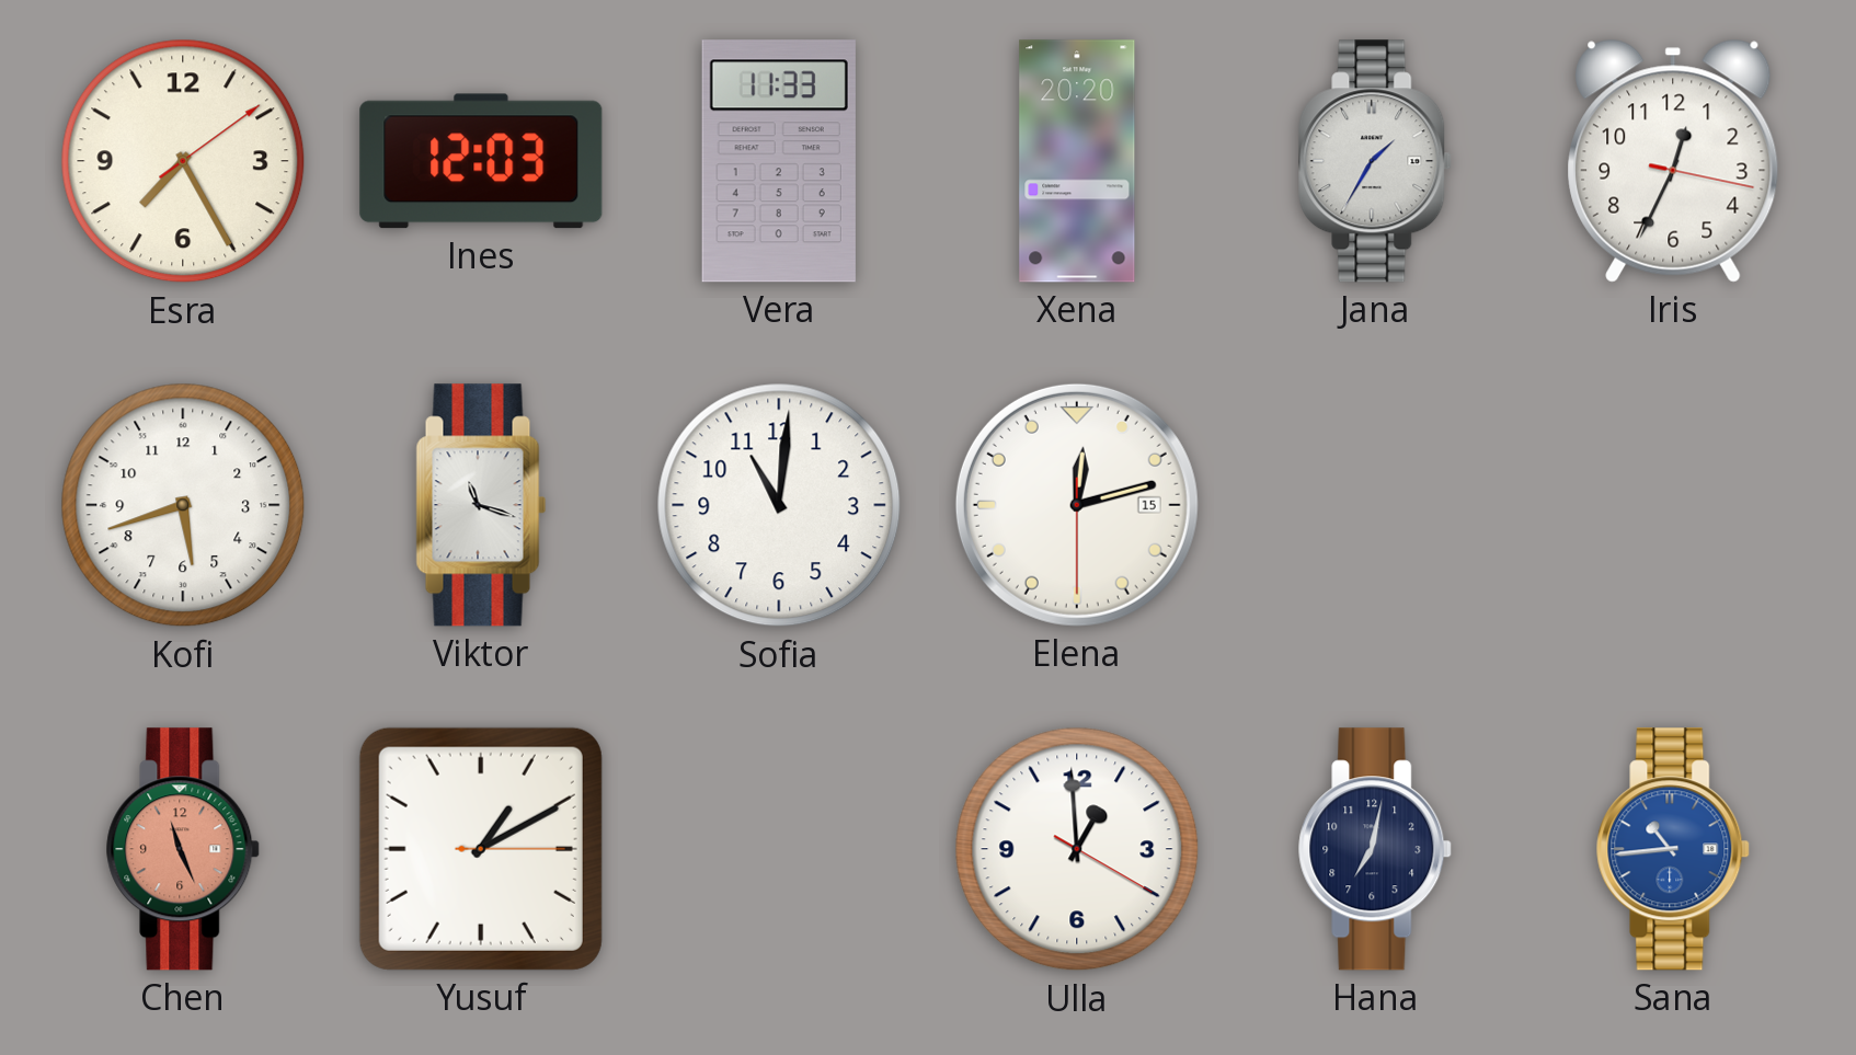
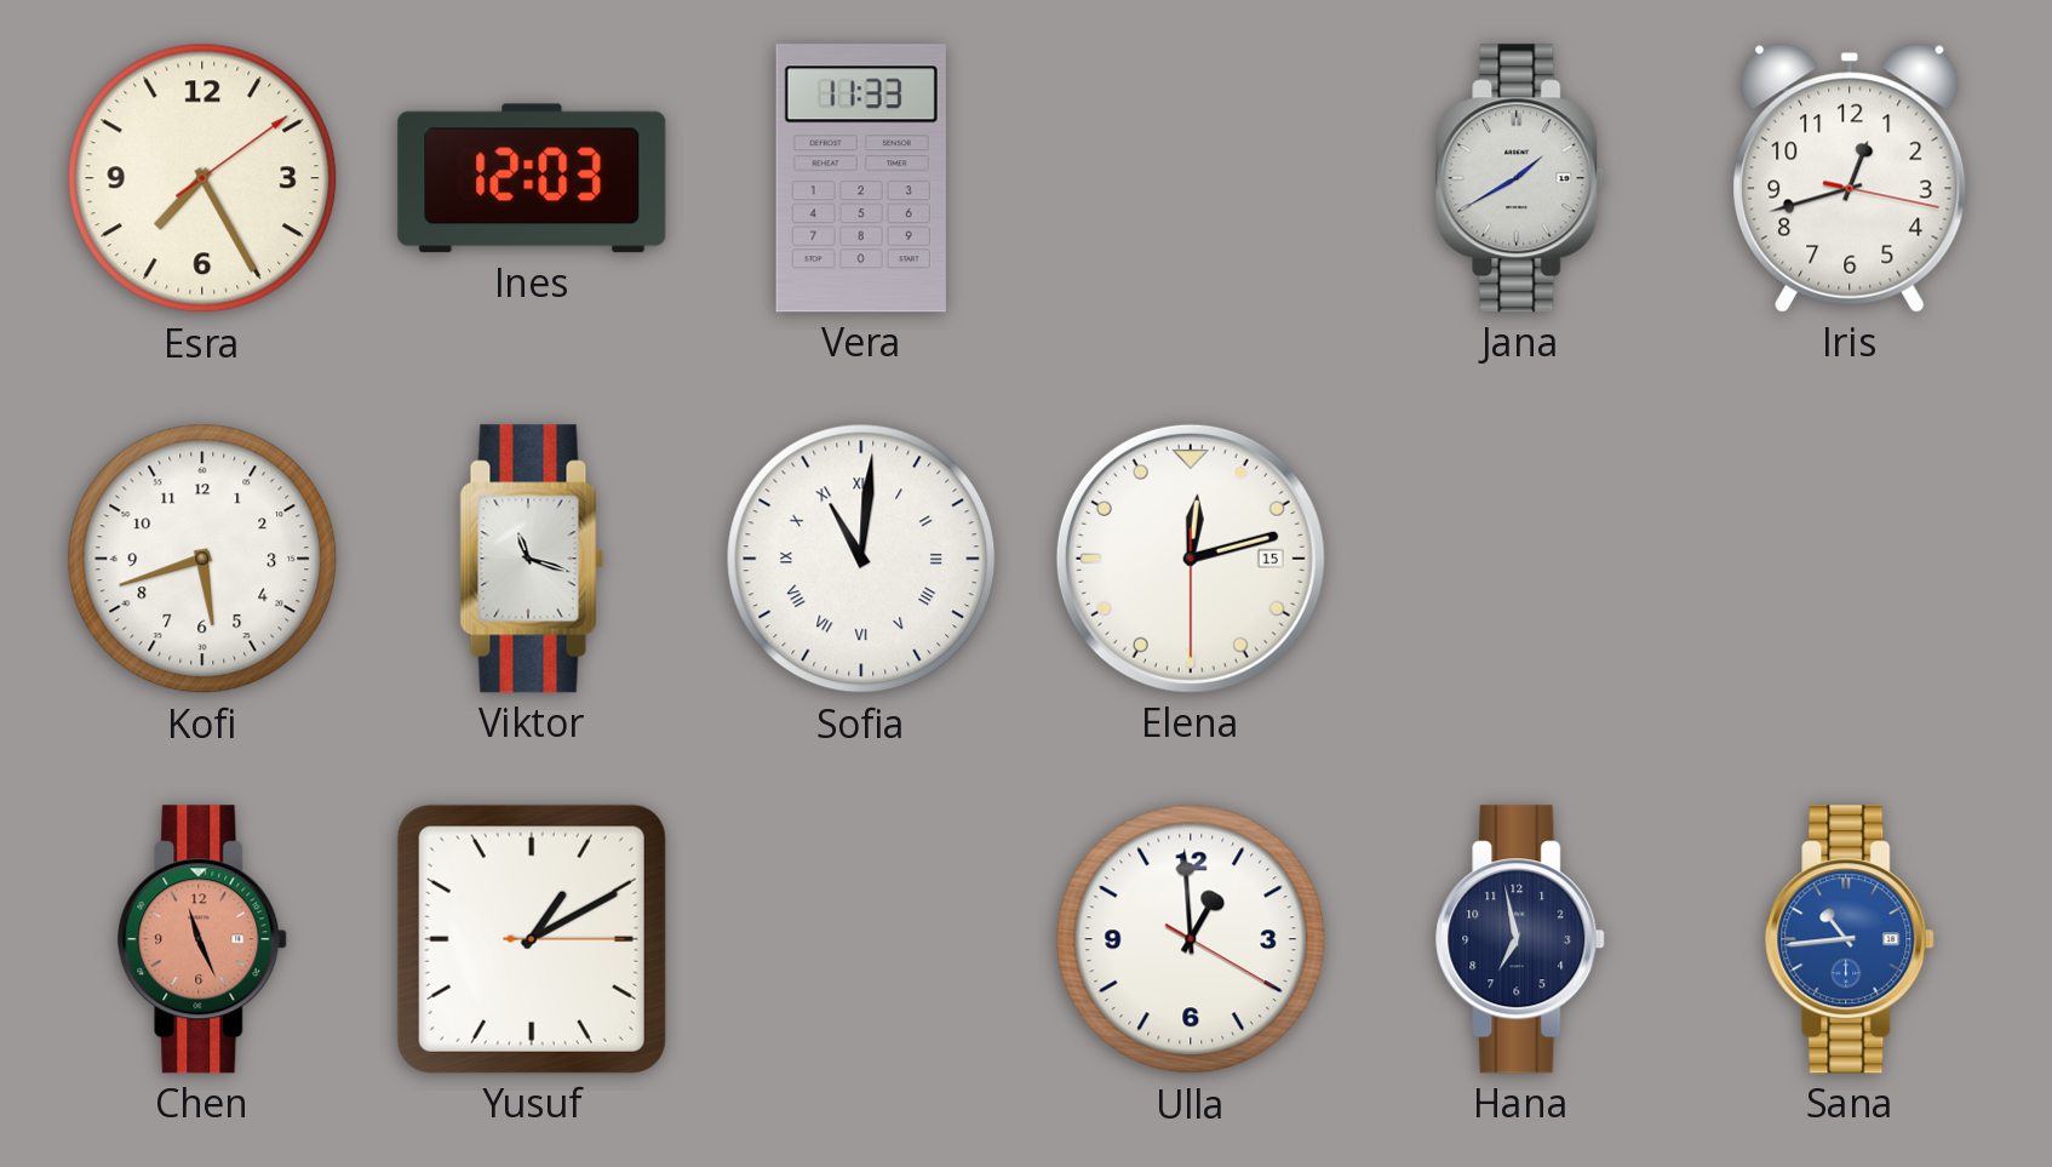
Xena: 20:20 -> none (1077, 161)
Jana: 1:35 -> 1:40 (1521, 178)
Iris: 12:34 -> 12:42 (1850, 178)
Sofia numerals: Arabic -> Roman (861, 559)
Hana: 7:02 -> 6:58 (1521, 939)
